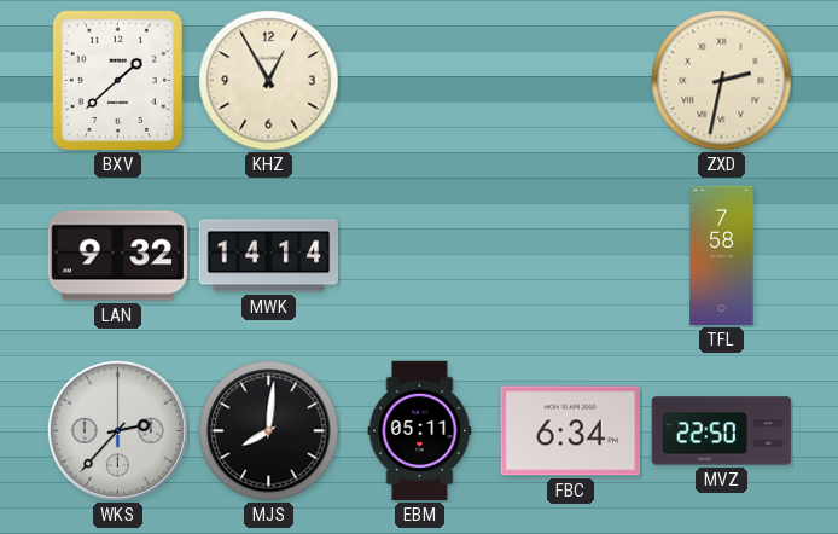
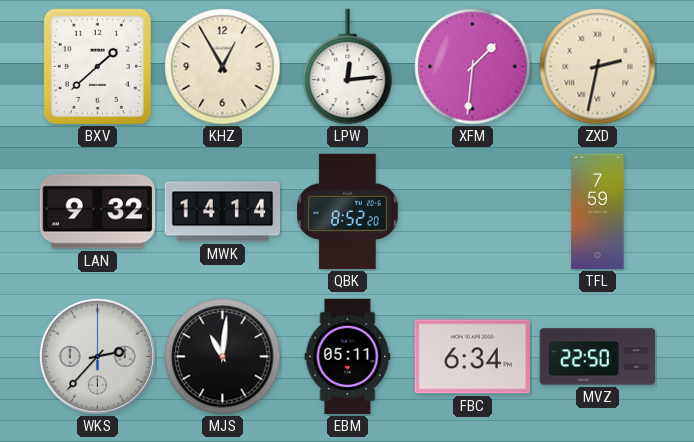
LPW: none -> 12:14 (348, 67)
XFM: none -> 1:31 (473, 67)
QBK: none -> 8:52 (348, 212)
TFL: 7:58 -> 7:59 (598, 212)
MJS: 8:01 -> 11:01 (223, 357)
